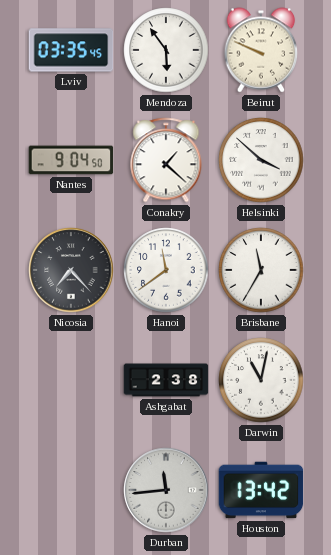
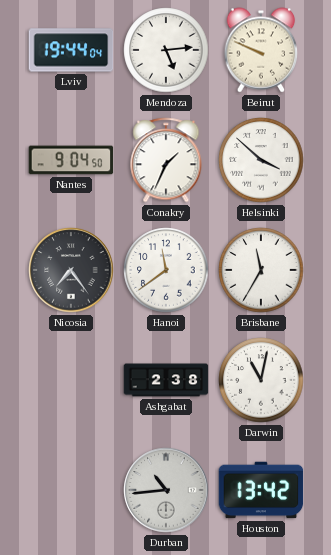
Lviv: 03:35 -> 19:44 (71, 50)
Mendoza: 5:54 -> 5:14 (166, 50)
Conakry: 1:22 -> 1:34 (166, 160)
Nicosia: 7:23 -> 7:24 (71, 270)
Durban: 11:44 -> 10:44 (166, 490)
